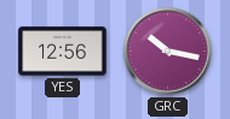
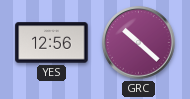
GRC: 10:17 -> 10:22 (139, 43)
